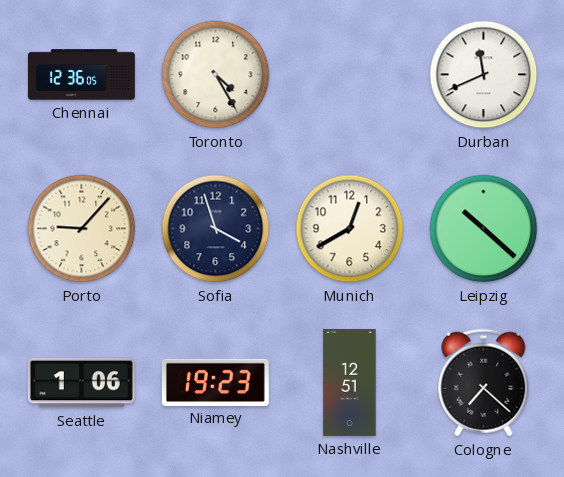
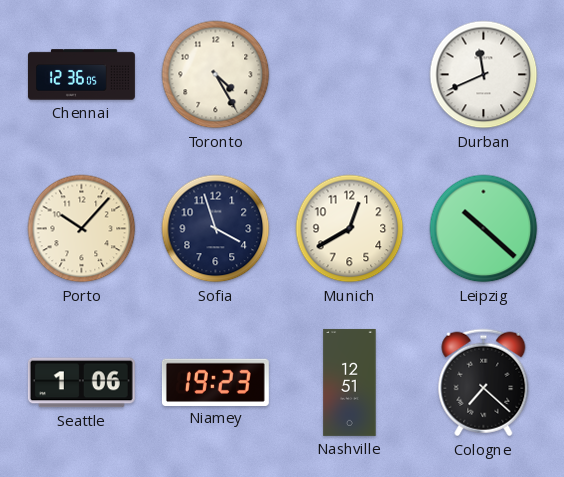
Porto: 9:07 -> 10:07 (82, 229)
